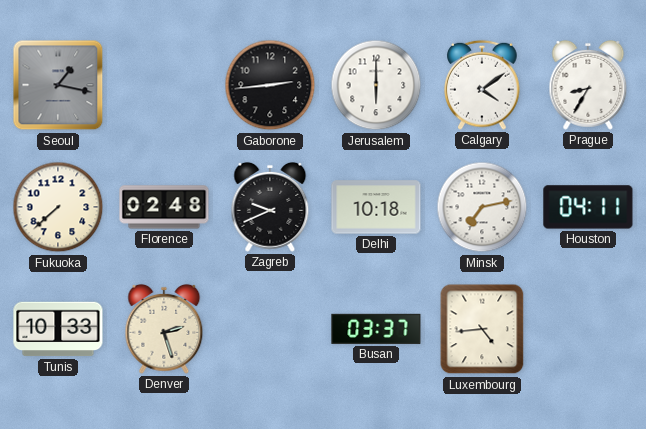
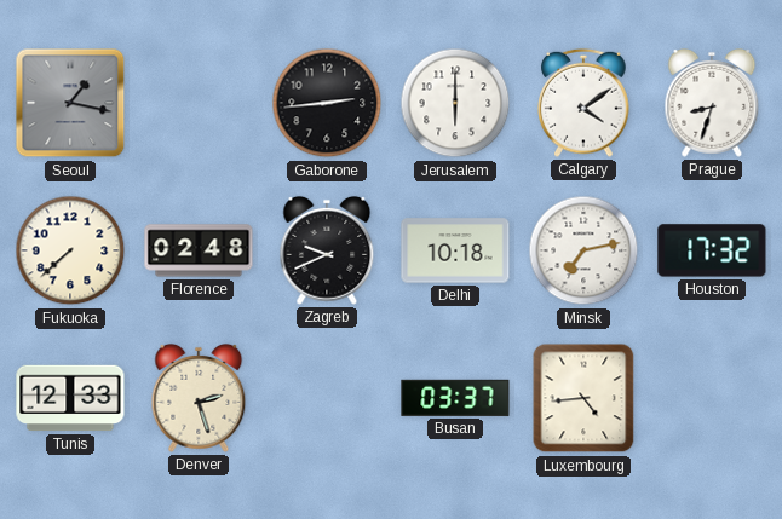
Prague: 8:35 -> 8:33 (712, 103)
Houston: 04:11 -> 17:32 (712, 250)
Tunis: 10:33 -> 12:33 (70, 398)
